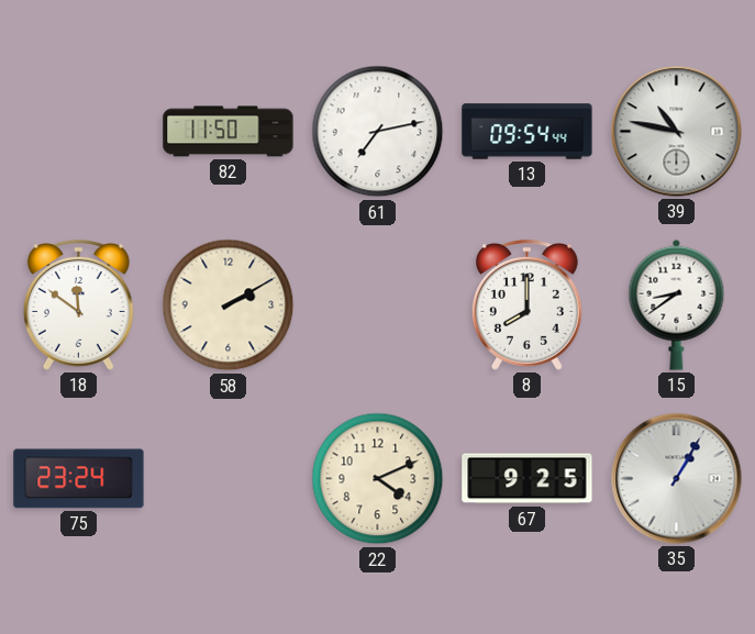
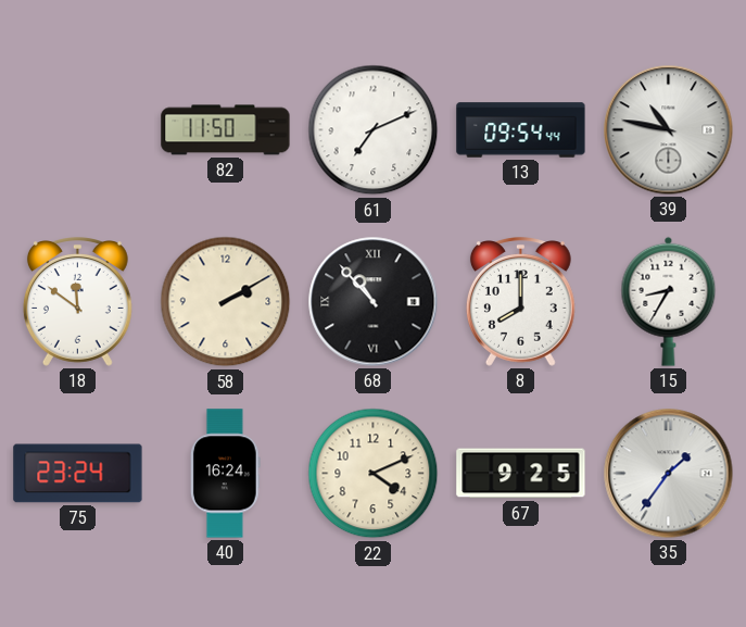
61: 7:13 -> 7:11 (374, 130)
68: none -> 10:53 (374, 302)
15: 8:39 -> 8:35 (669, 301)
40: none -> 16:24 (225, 474)
35: 1:05 -> 1:36 (669, 474)
